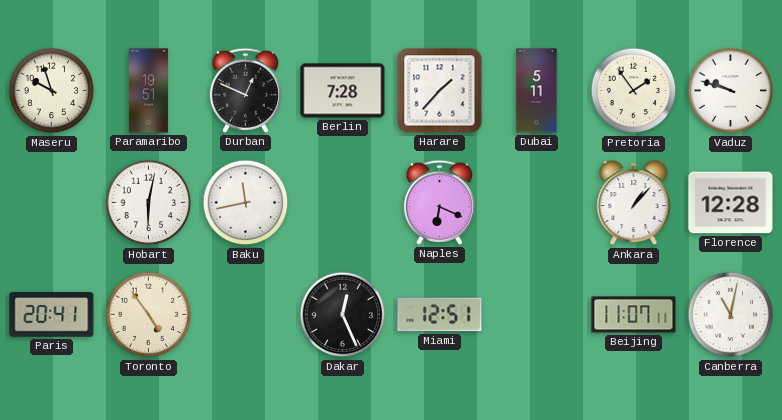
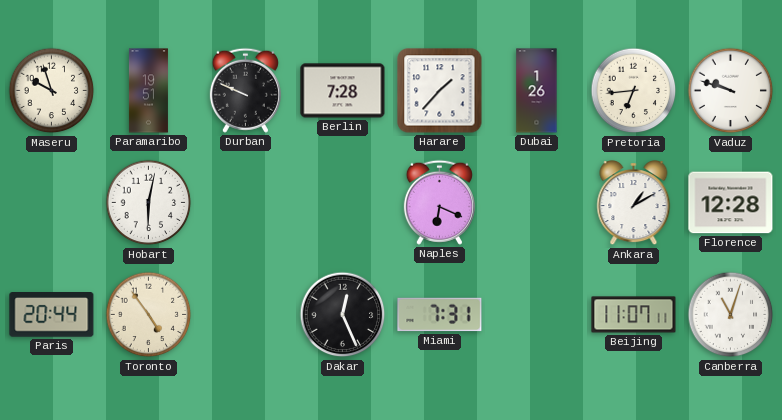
Durban: 12:49 -> 9:49 (245, 90)
Dubai: 5:11 -> 1:26 (537, 91)
Pretoria: 1:54 -> 6:44 (634, 91)
Baku: 11:43 -> none (246, 203)
Ankara: 1:07 -> 1:10 (634, 204)
Paris: 20:41 -> 20:44 (52, 315)
Miami: 12:51 -> 7:31 (440, 315)
Canberra: 11:02 -> 11:03 (731, 315)
